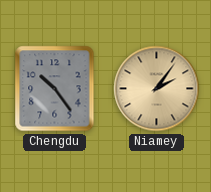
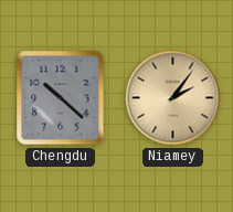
Chengdu: 10:24 -> 10:22 (61, 98)
